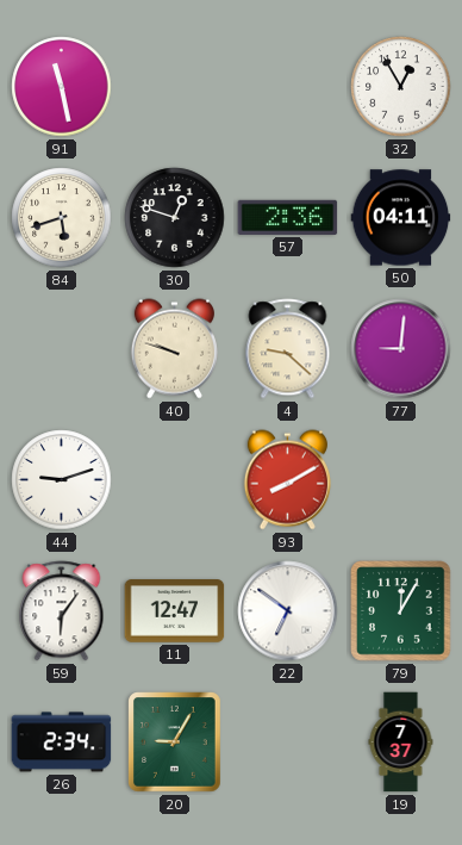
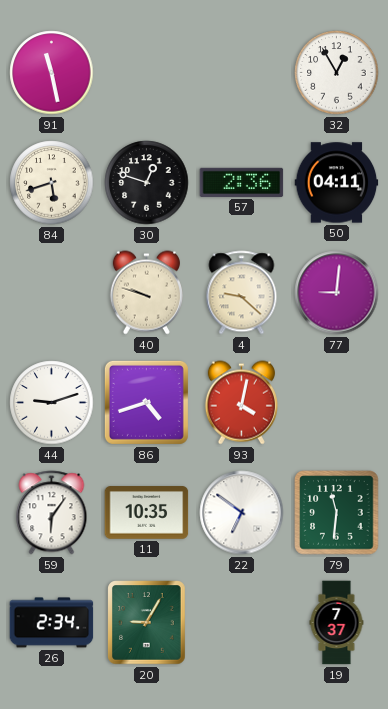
86: none -> 4:42 (146, 402)
93: 8:10 -> 4:02 (241, 403)
11: 12:47 -> 10:35 (147, 513)
79: 12:05 -> 11:31 (337, 513)
